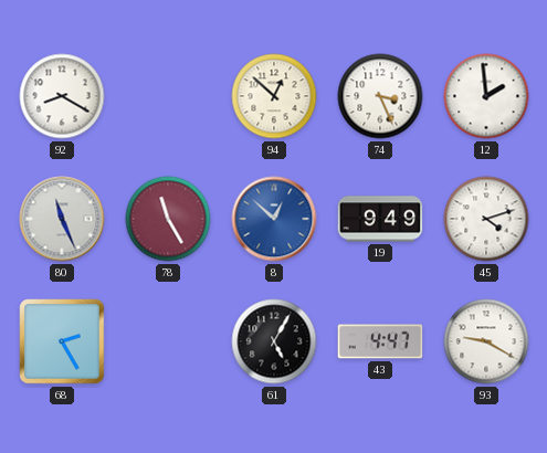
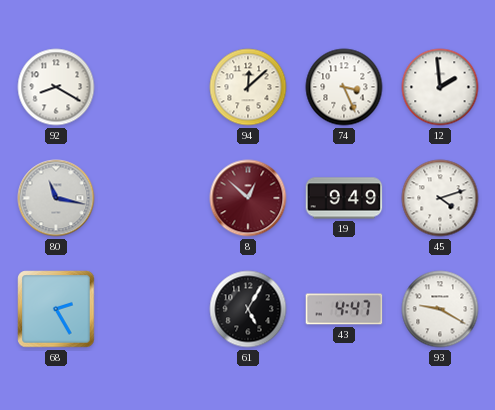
94: 12:52 -> 12:08 (248, 87)
80: 11:26 -> 11:17 (56, 198)
78: 11:25 -> none (168, 219)
8 dial: blue -> burgundy (248, 198)
